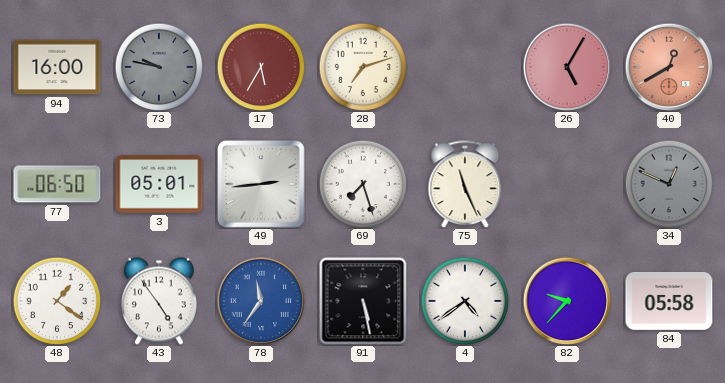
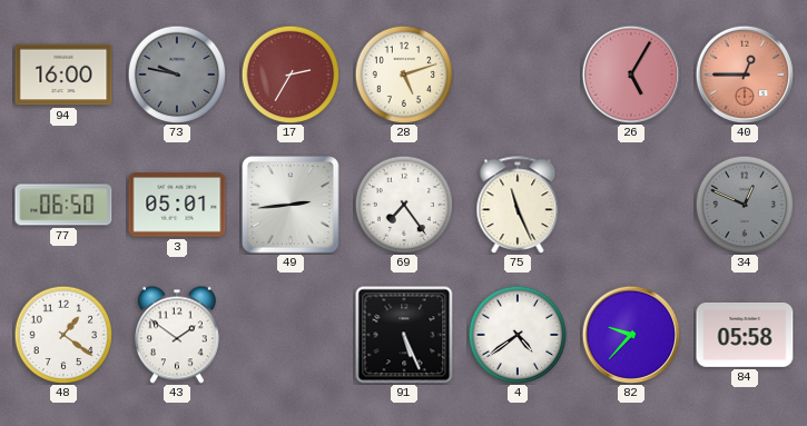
17: 5:35 -> 2:35 (291, 75)
28: 7:12 -> 5:12 (404, 75)
40: 12:40 -> 12:45 (745, 75)
69: 7:27 -> 7:24 (404, 205)
43: 4:54 -> 1:51 (177, 335)
78: 11:36 -> none (261, 301)
91: 5:28 -> 5:26 (404, 335)
